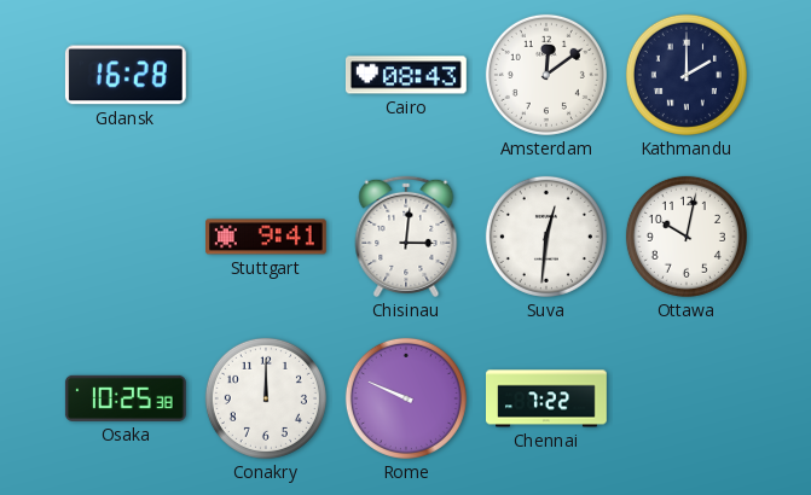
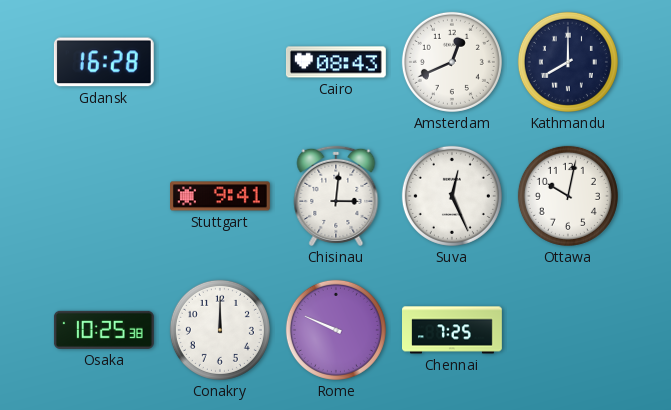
Amsterdam: 12:09 -> 12:41 (452, 62)
Kathmandu: 2:00 -> 8:00 (568, 62)
Suva: 12:31 -> 12:26 (452, 196)
Chennai: 7:22 -> 7:25 (453, 330)
